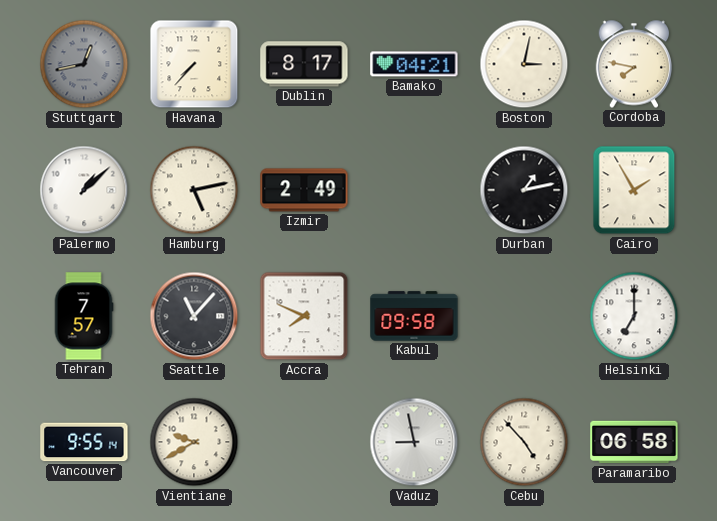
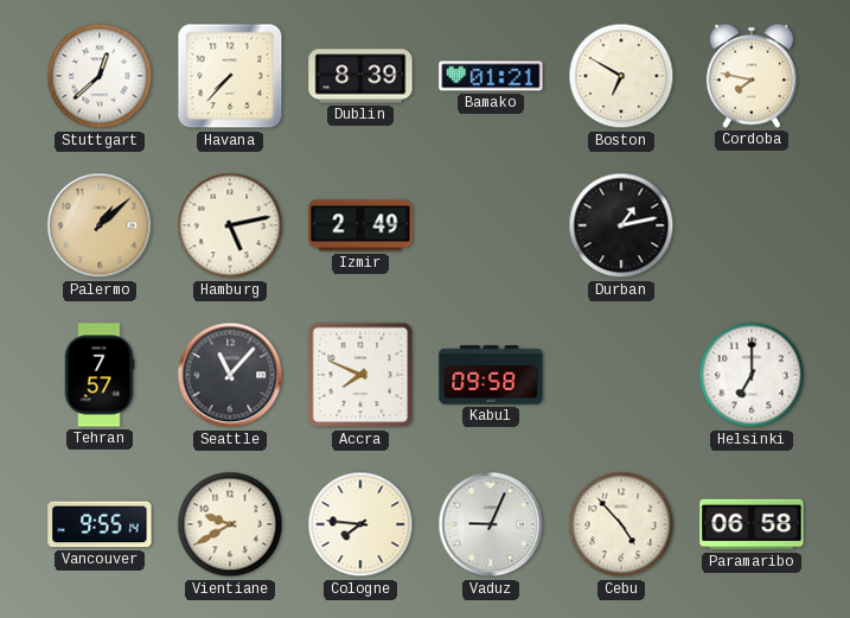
Stuttgart: 12:43 -> 12:38 (100, 76)
Stuttgart dial: grey -> white (100, 76)
Dublin: 8:17 -> 8:39 (360, 76)
Bamako: 04:21 -> 01:21 (491, 76)
Boston: 3:02 -> 6:50 (621, 76)
Palermo dial: white -> champagne (100, 225)
Cairo: 1:55 -> none (634, 190)
Cologne: none -> 7:46 (360, 524)
Vaduz: 8:58 -> 9:04 (491, 524)
